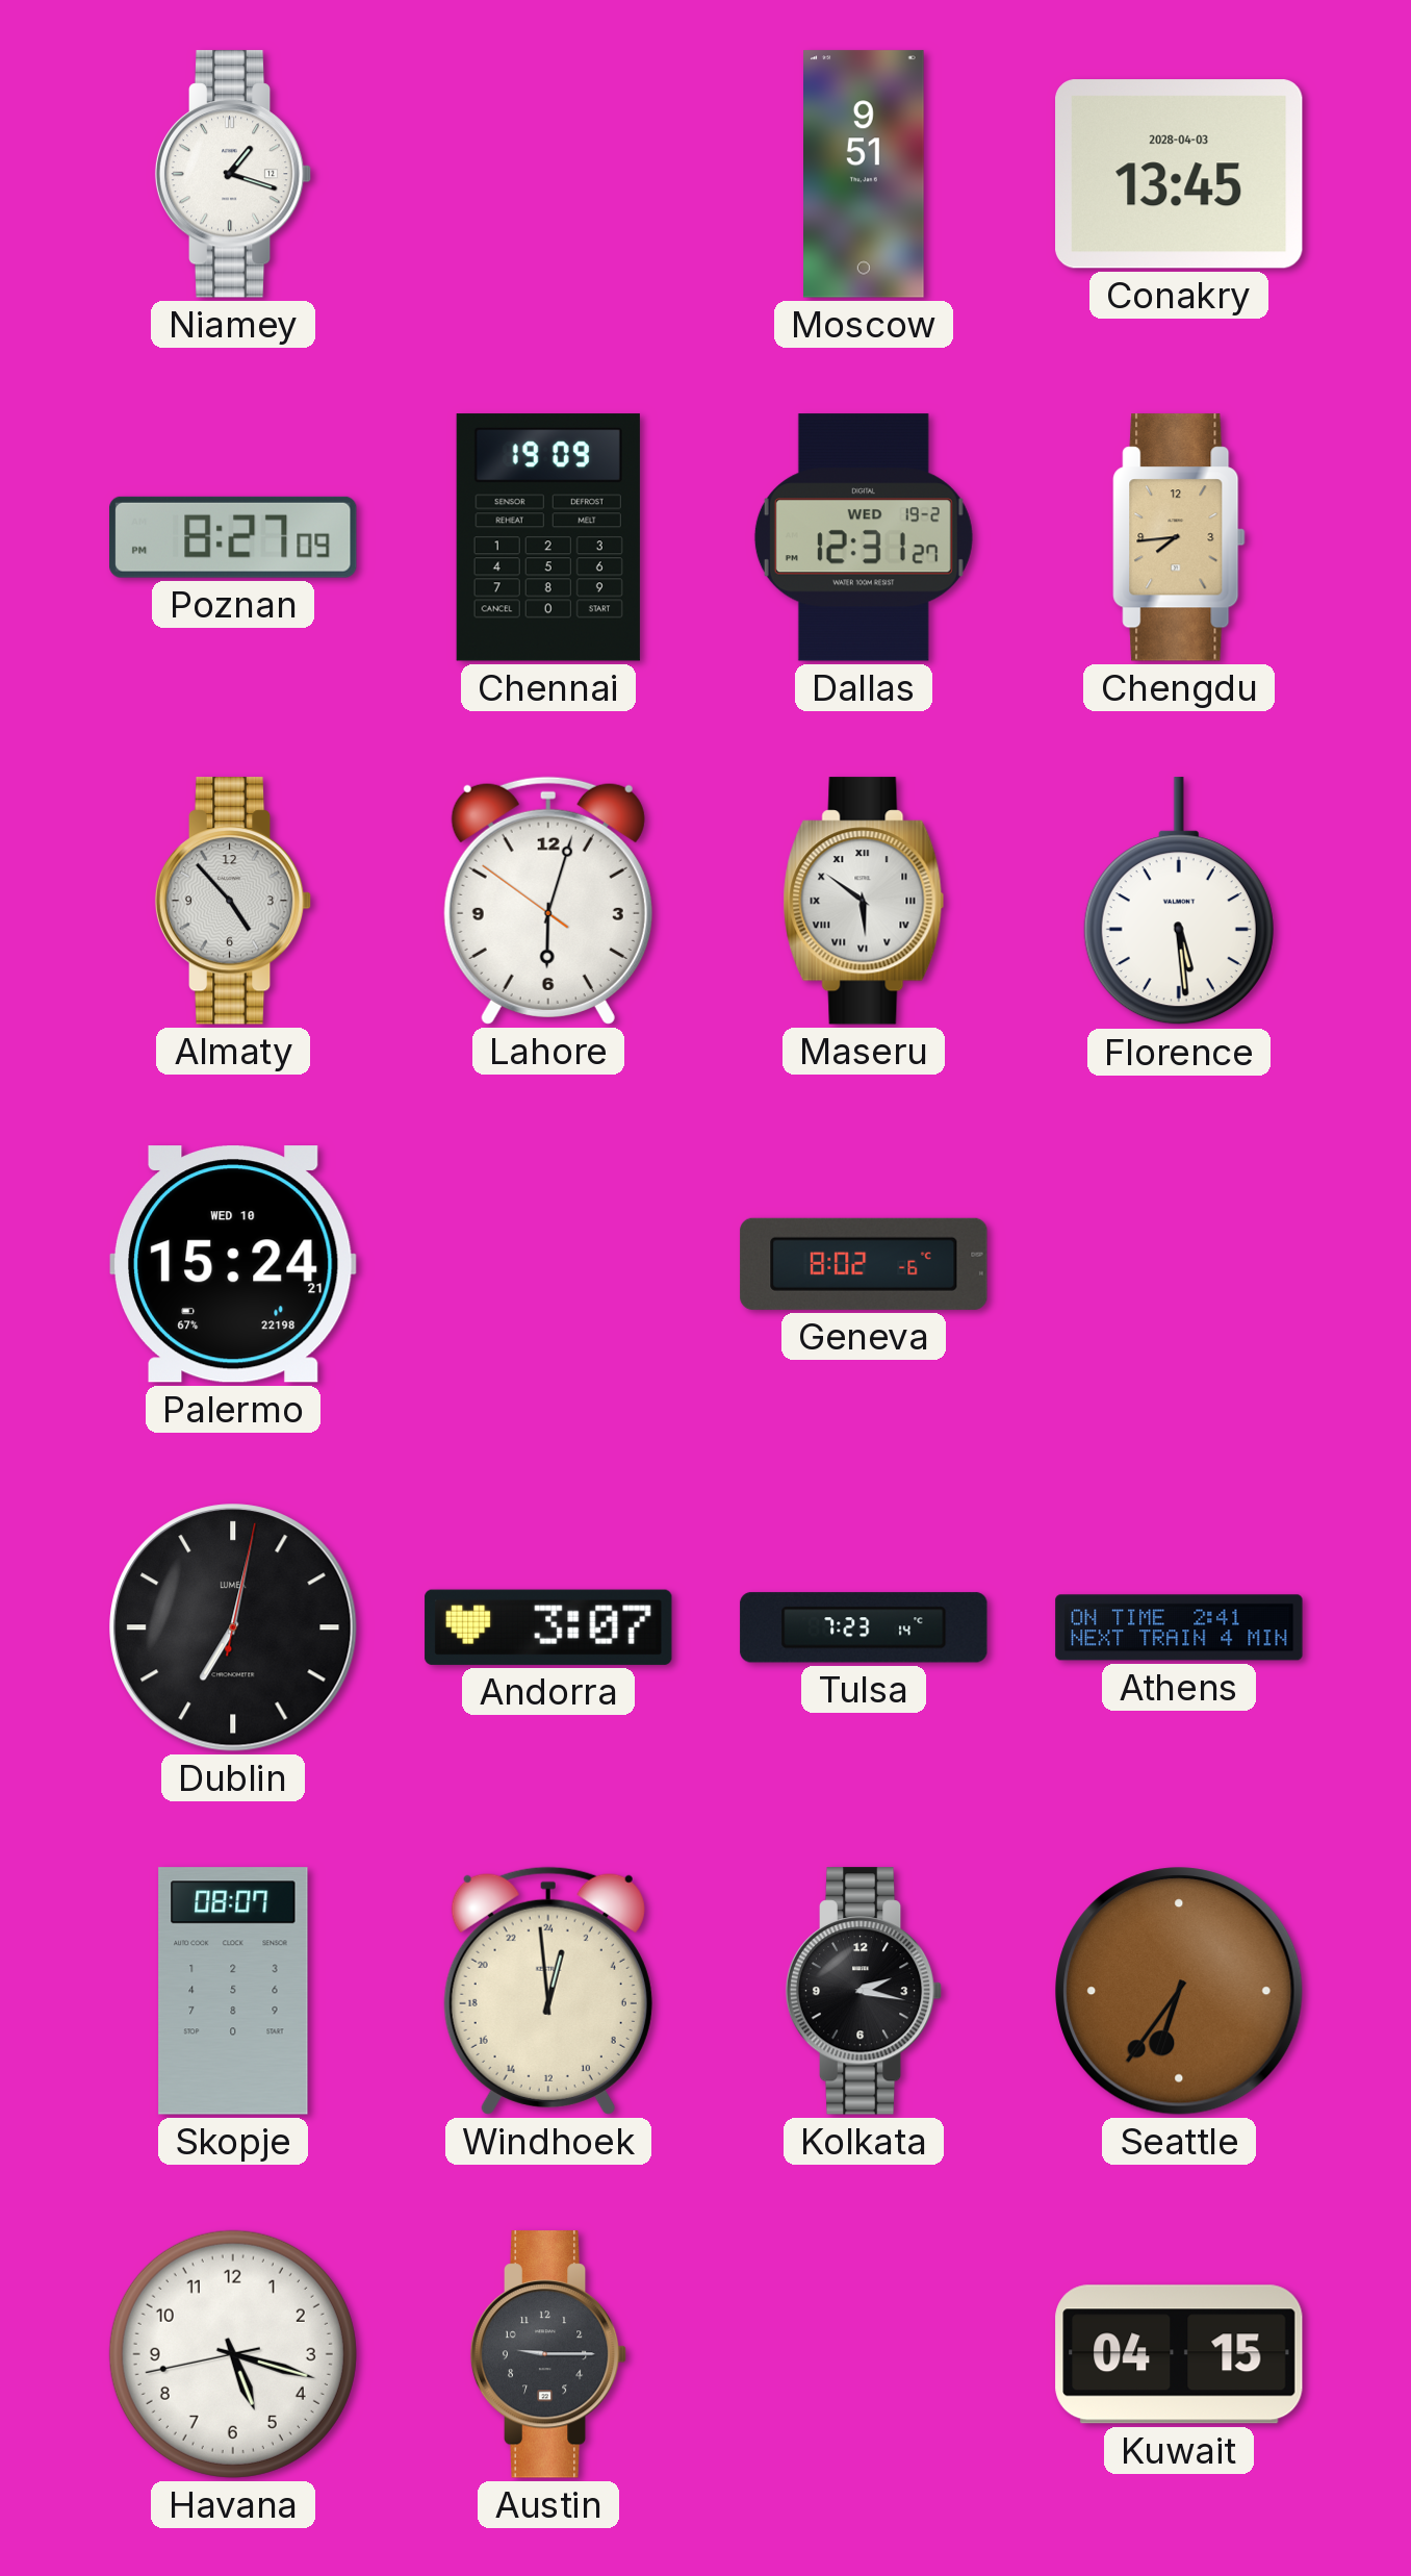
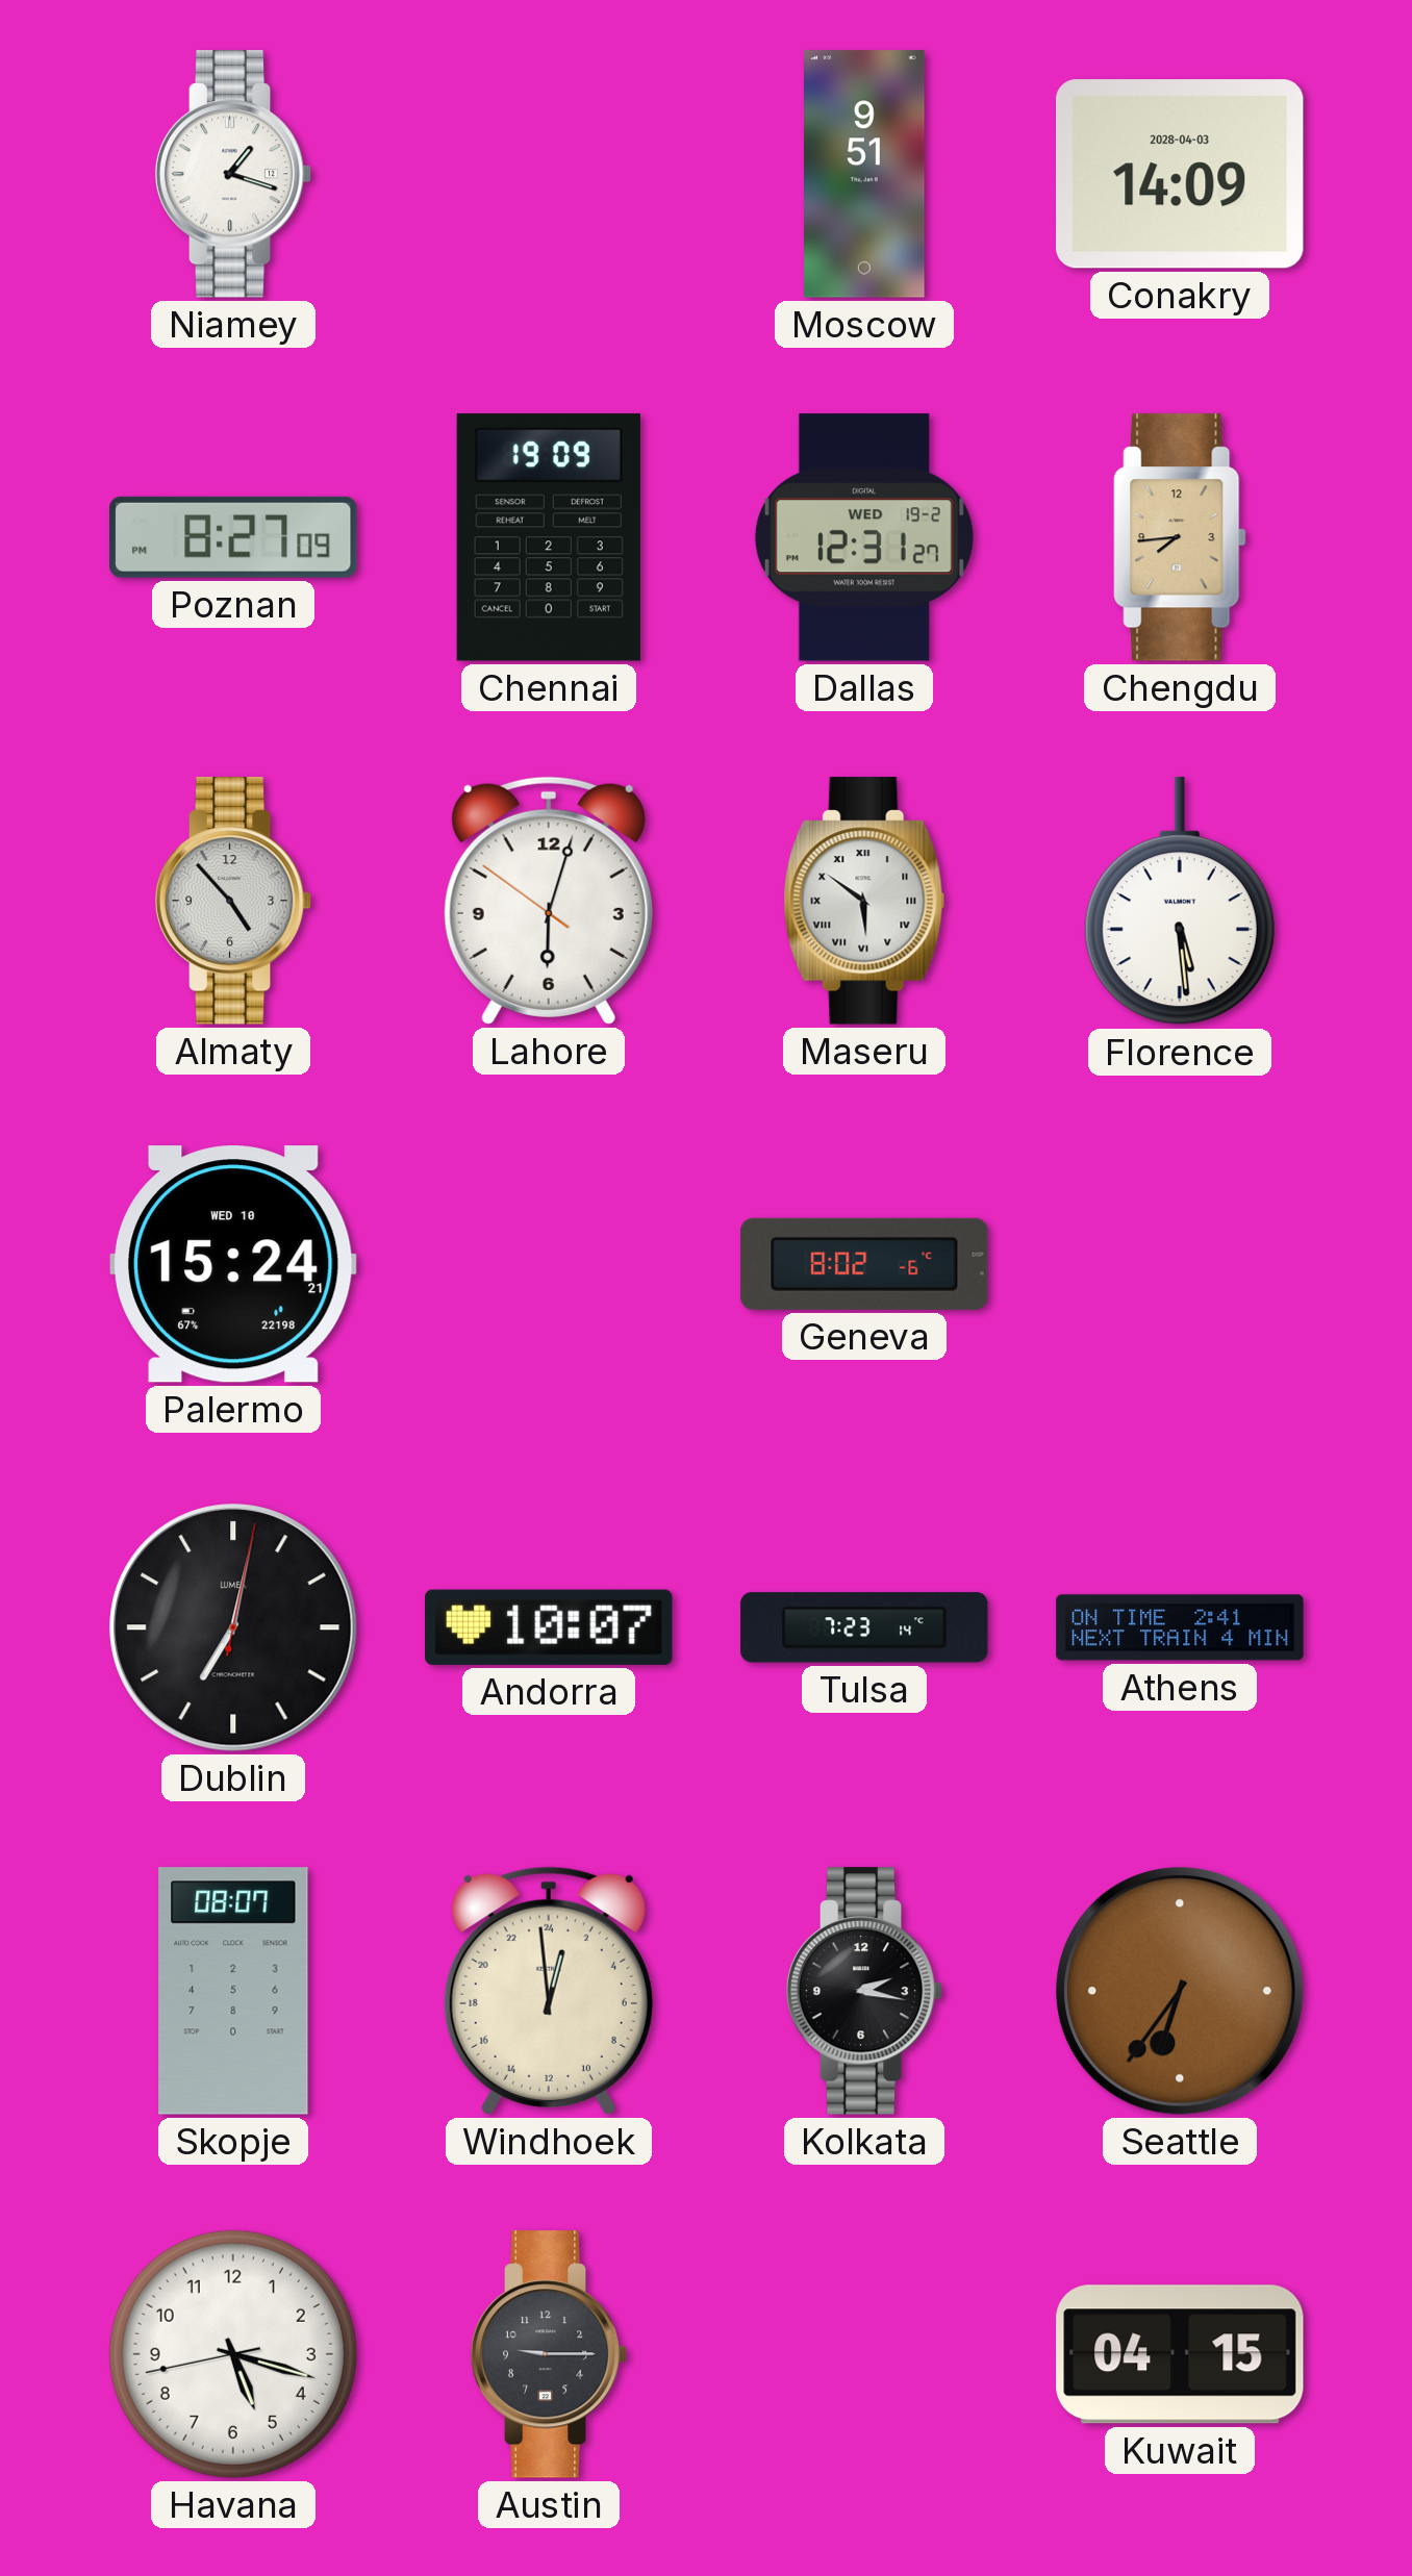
Conakry: 13:45 -> 14:09 (1180, 174)
Andorra: 3:07 -> 10:07 (549, 1627)
